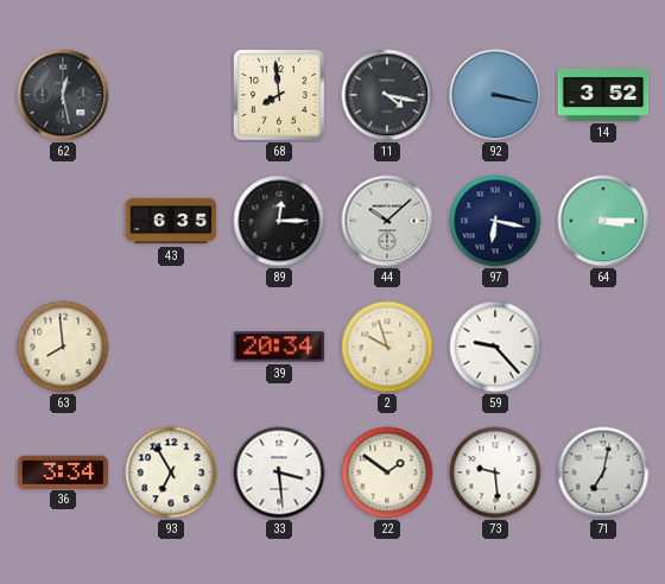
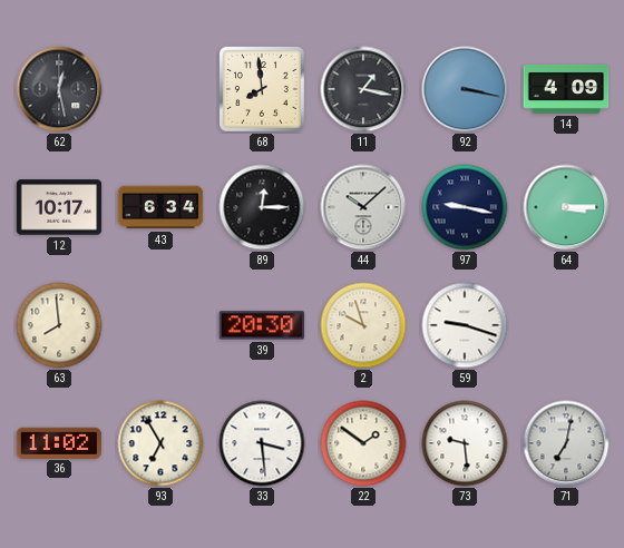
11: 4:17 -> 1:17 (363, 89)
14: 3:52 -> 4:09 (566, 89)
12: none -> 10:17 (59, 207)
43: 6:35 -> 6:34 (160, 207)
97: 6:17 -> 9:17 (465, 207)
39: 20:34 -> 20:30 (262, 325)
59: 9:23 -> 9:18 (465, 325)
36: 3:34 -> 11:02 (59, 442)
